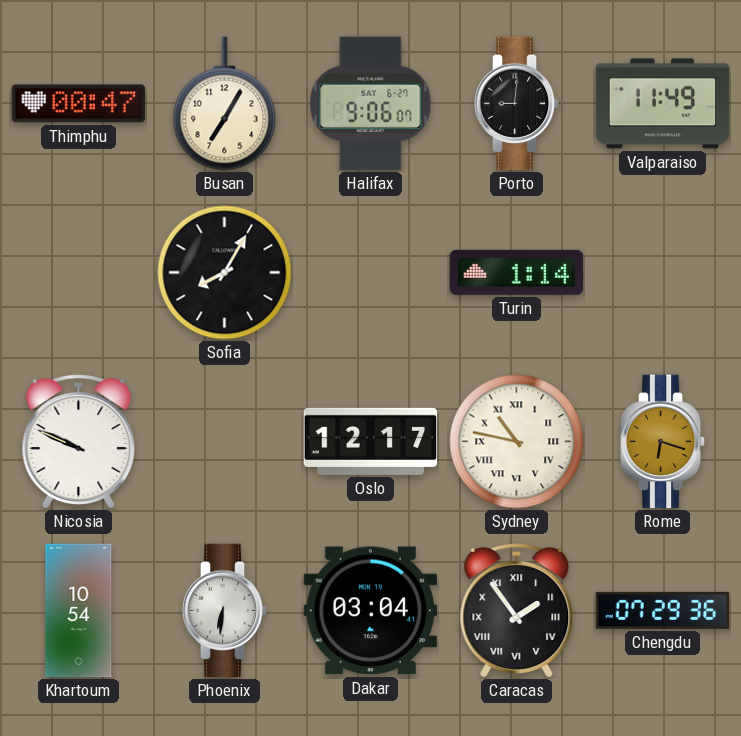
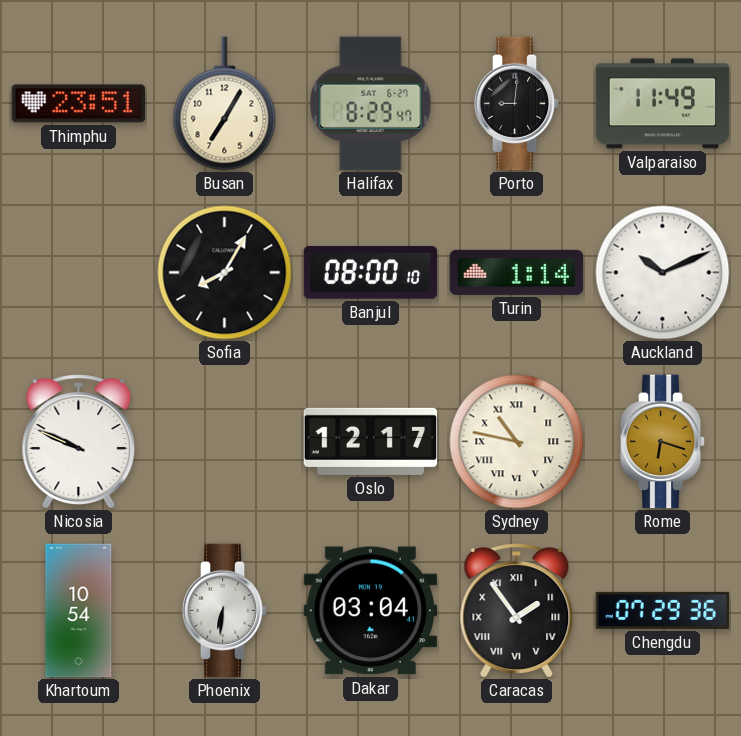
Thimphu: 00:47 -> 23:51 (79, 104)
Halifax: 9:06 -> 8:29 (371, 104)
Banjul: none -> 08:00 (371, 273)
Auckland: none -> 10:11 (663, 273)
